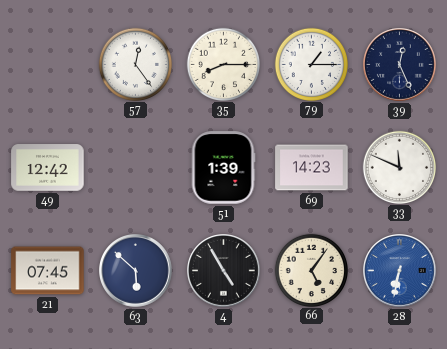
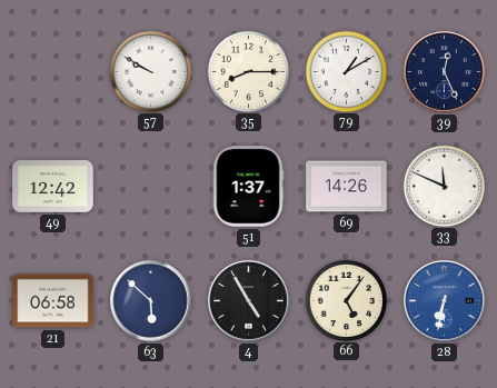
57: 12:24 -> 9:50 (150, 71)
79: 1:15 -> 1:10 (346, 71)
51: 1:39 -> 1:37 (248, 187)
69: 14:23 -> 14:26 (347, 187)
21: 07:45 -> 06:58 (53, 301)
